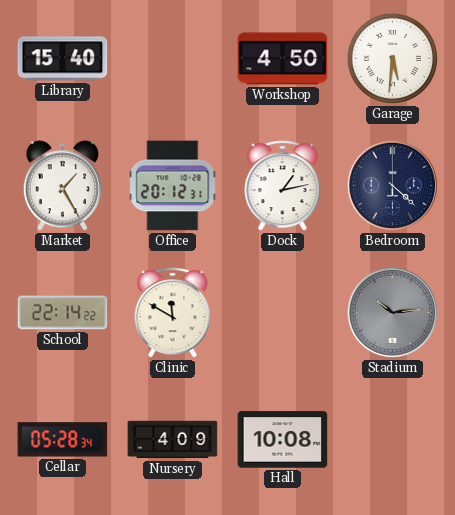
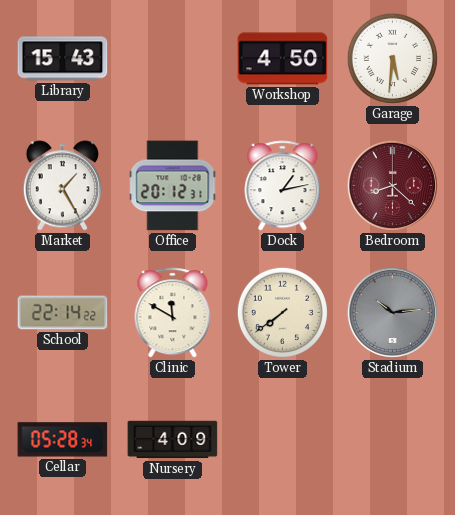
Library: 15:40 -> 15:43 (63, 59)
Bedroom: 4:22 -> 8:22 (392, 185)
Bedroom dial: navy -> burgundy (392, 185)
Tower: none -> 7:39 (282, 312)
Hall: 10:08 -> none (283, 440)
